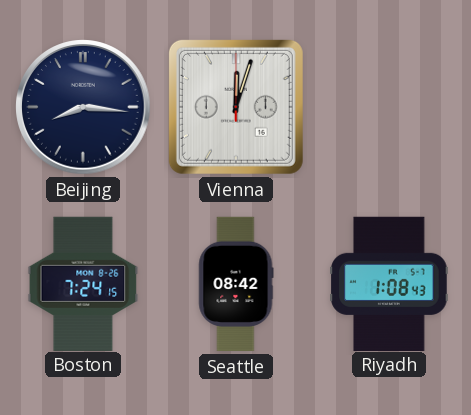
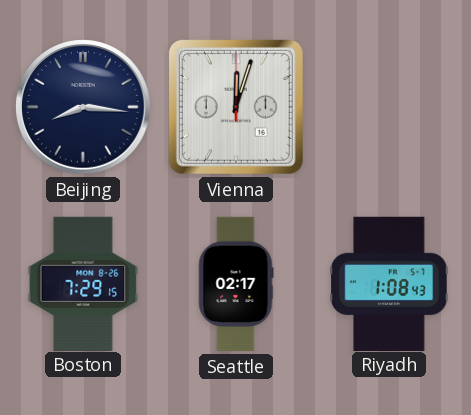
Boston: 7:24 -> 7:29 (83, 283)
Seattle: 08:42 -> 02:17 (236, 284)
